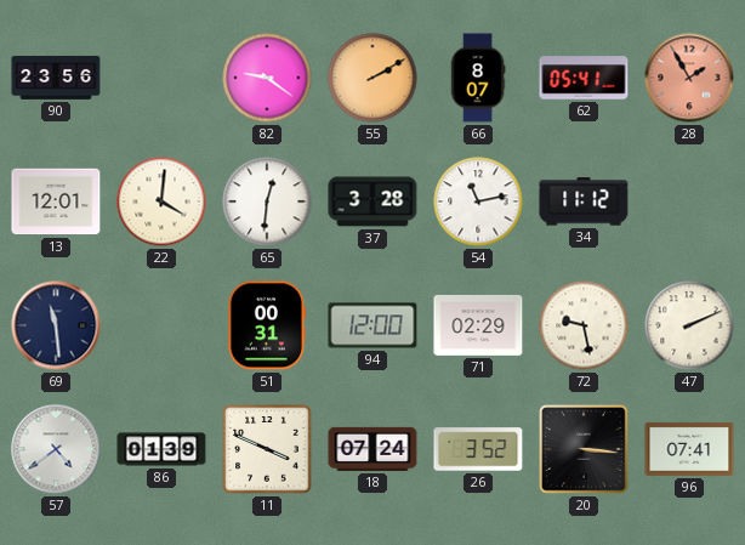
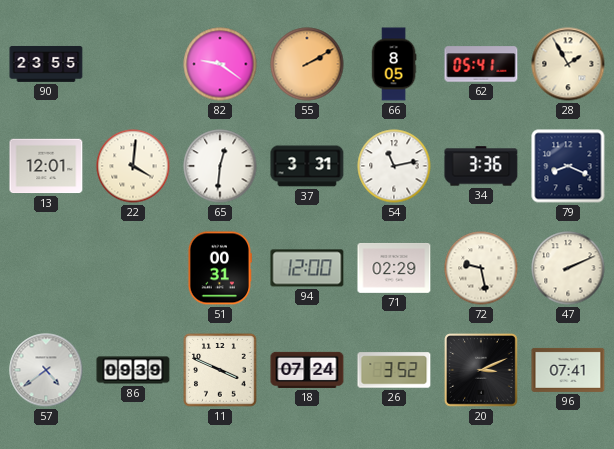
90: 23:56 -> 23:55 (46, 64)
66: 8:07 -> 8:05 (394, 64)
28 dial: salmon -> cream (568, 64)
37: 3:28 -> 3:31 (307, 166)
34: 11:12 -> 3:36 (481, 166)
79: none -> 8:19 (568, 166)
69: 11:29 -> none (56, 325)
86: 01:39 -> 09:39 (133, 370)
20: 3:16 -> 3:11 (482, 371)
